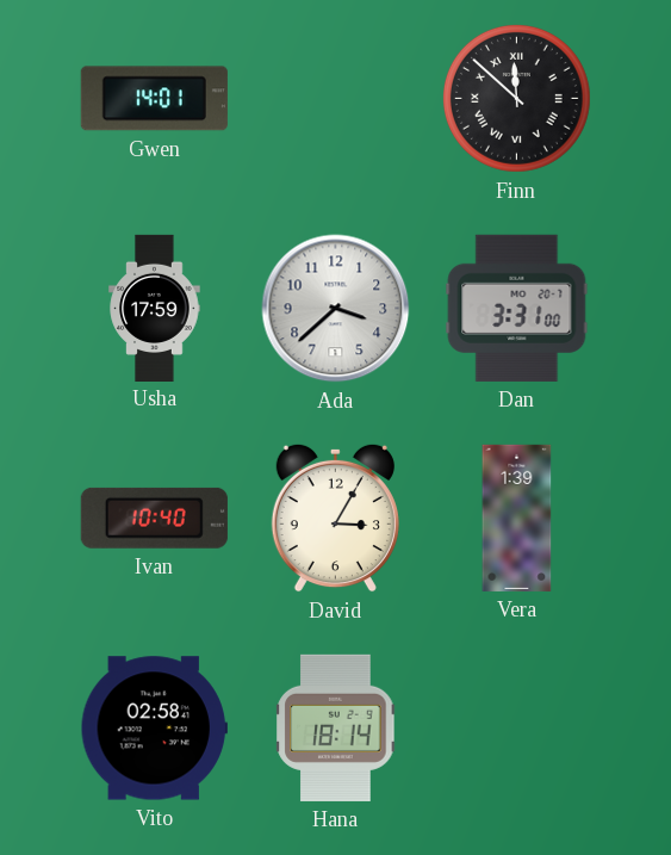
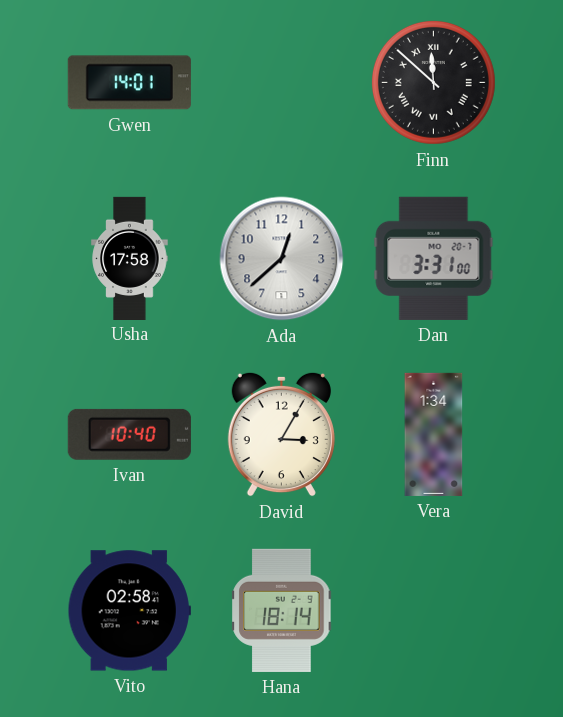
Usha: 17:59 -> 17:58 (130, 258)
Ada: 3:38 -> 12:38 (282, 259)
Vera: 1:39 -> 1:34 (434, 434)
